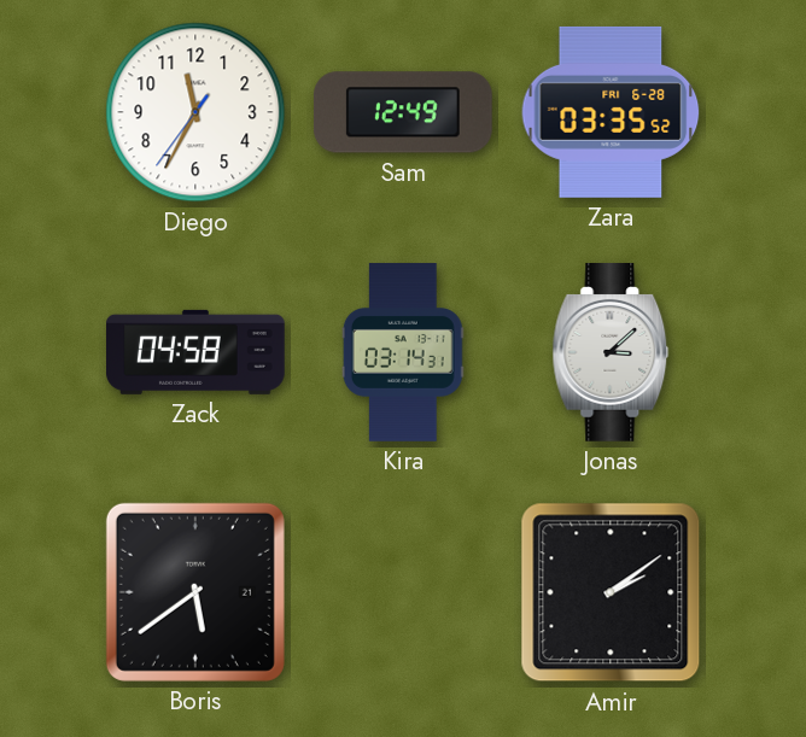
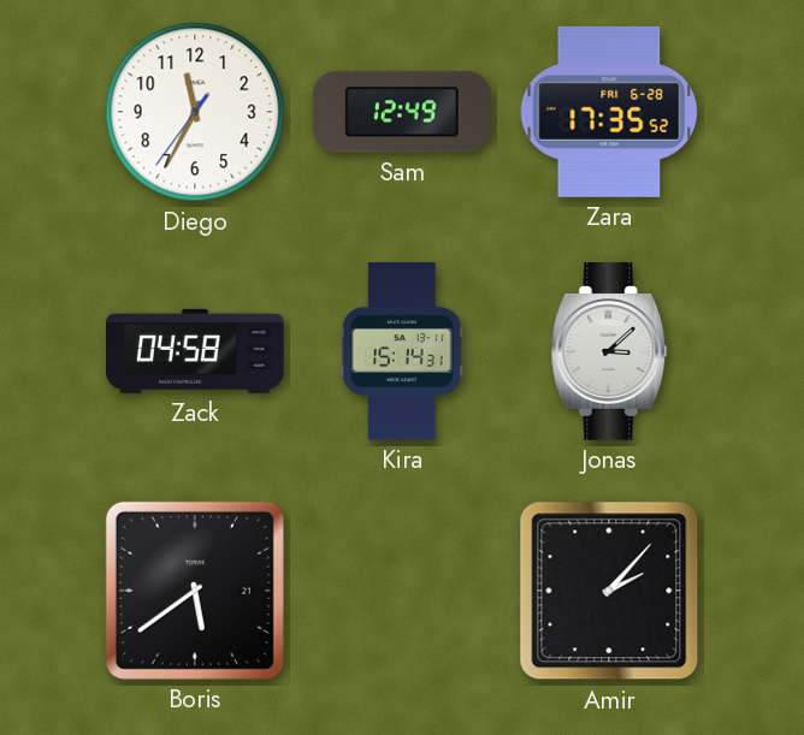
Zara: 03:35 -> 17:35 (609, 112)
Kira: 03:14 -> 15:14 (402, 351)
Amir: 2:09 -> 2:07 (609, 591)
